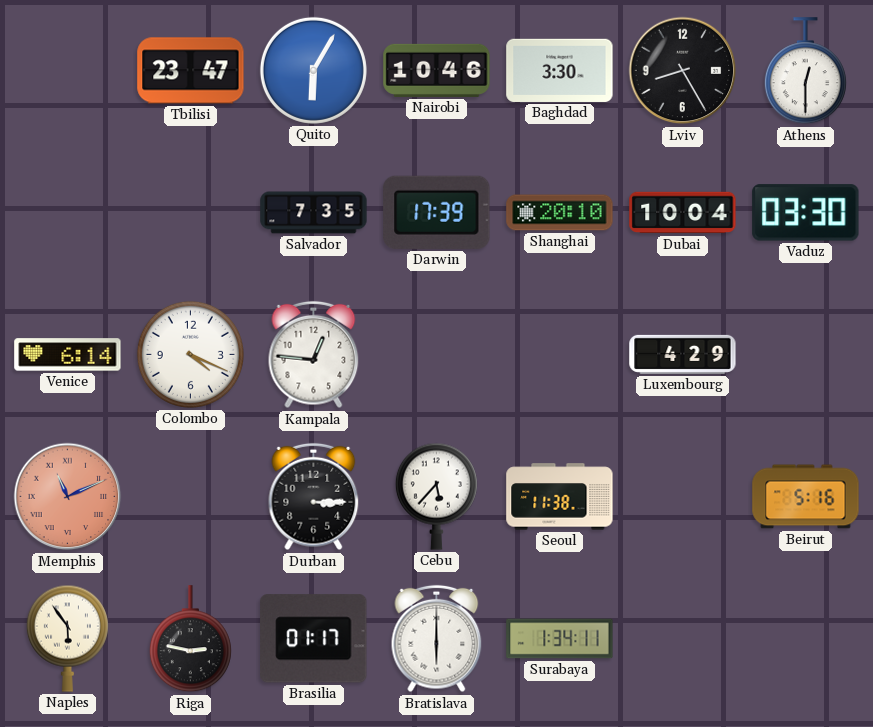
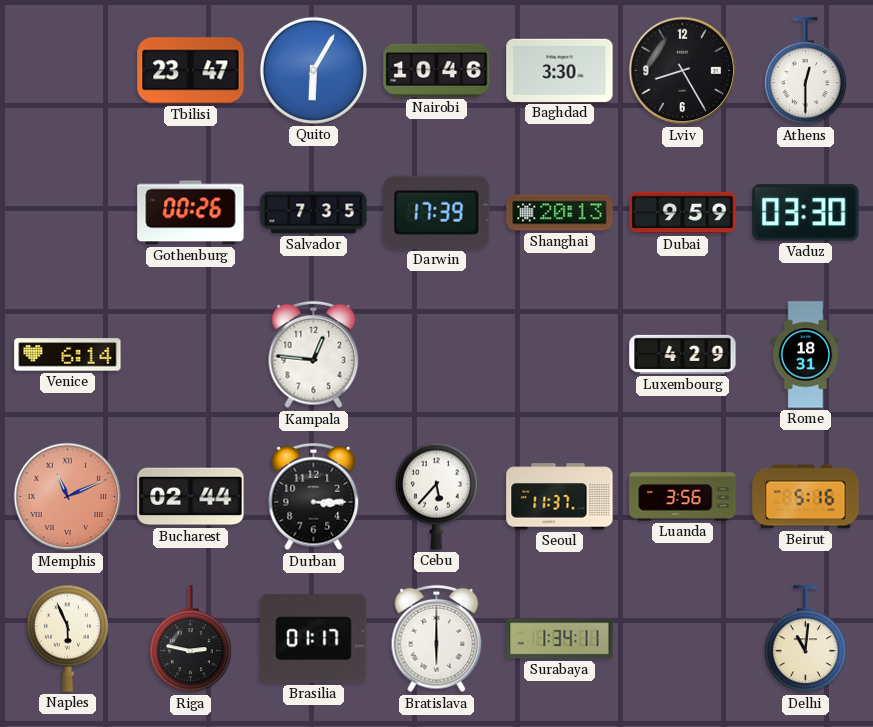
Gothenburg: none -> 00:26 (191, 213)
Shanghai: 20:10 -> 20:13 (560, 213)
Dubai: 10:04 -> 9:59 (683, 213)
Colombo: 4:19 -> none (190, 354)
Rome: none -> 18:31 (806, 355)
Bucharest: none -> 02:44 (191, 497)
Seoul: 11:38 -> 11:37 (560, 497)
Luanda: none -> 3:56 (683, 497)
Naples: 5:54 -> 5:56 (67, 638)
Delhi: none -> 11:01 (805, 639)
